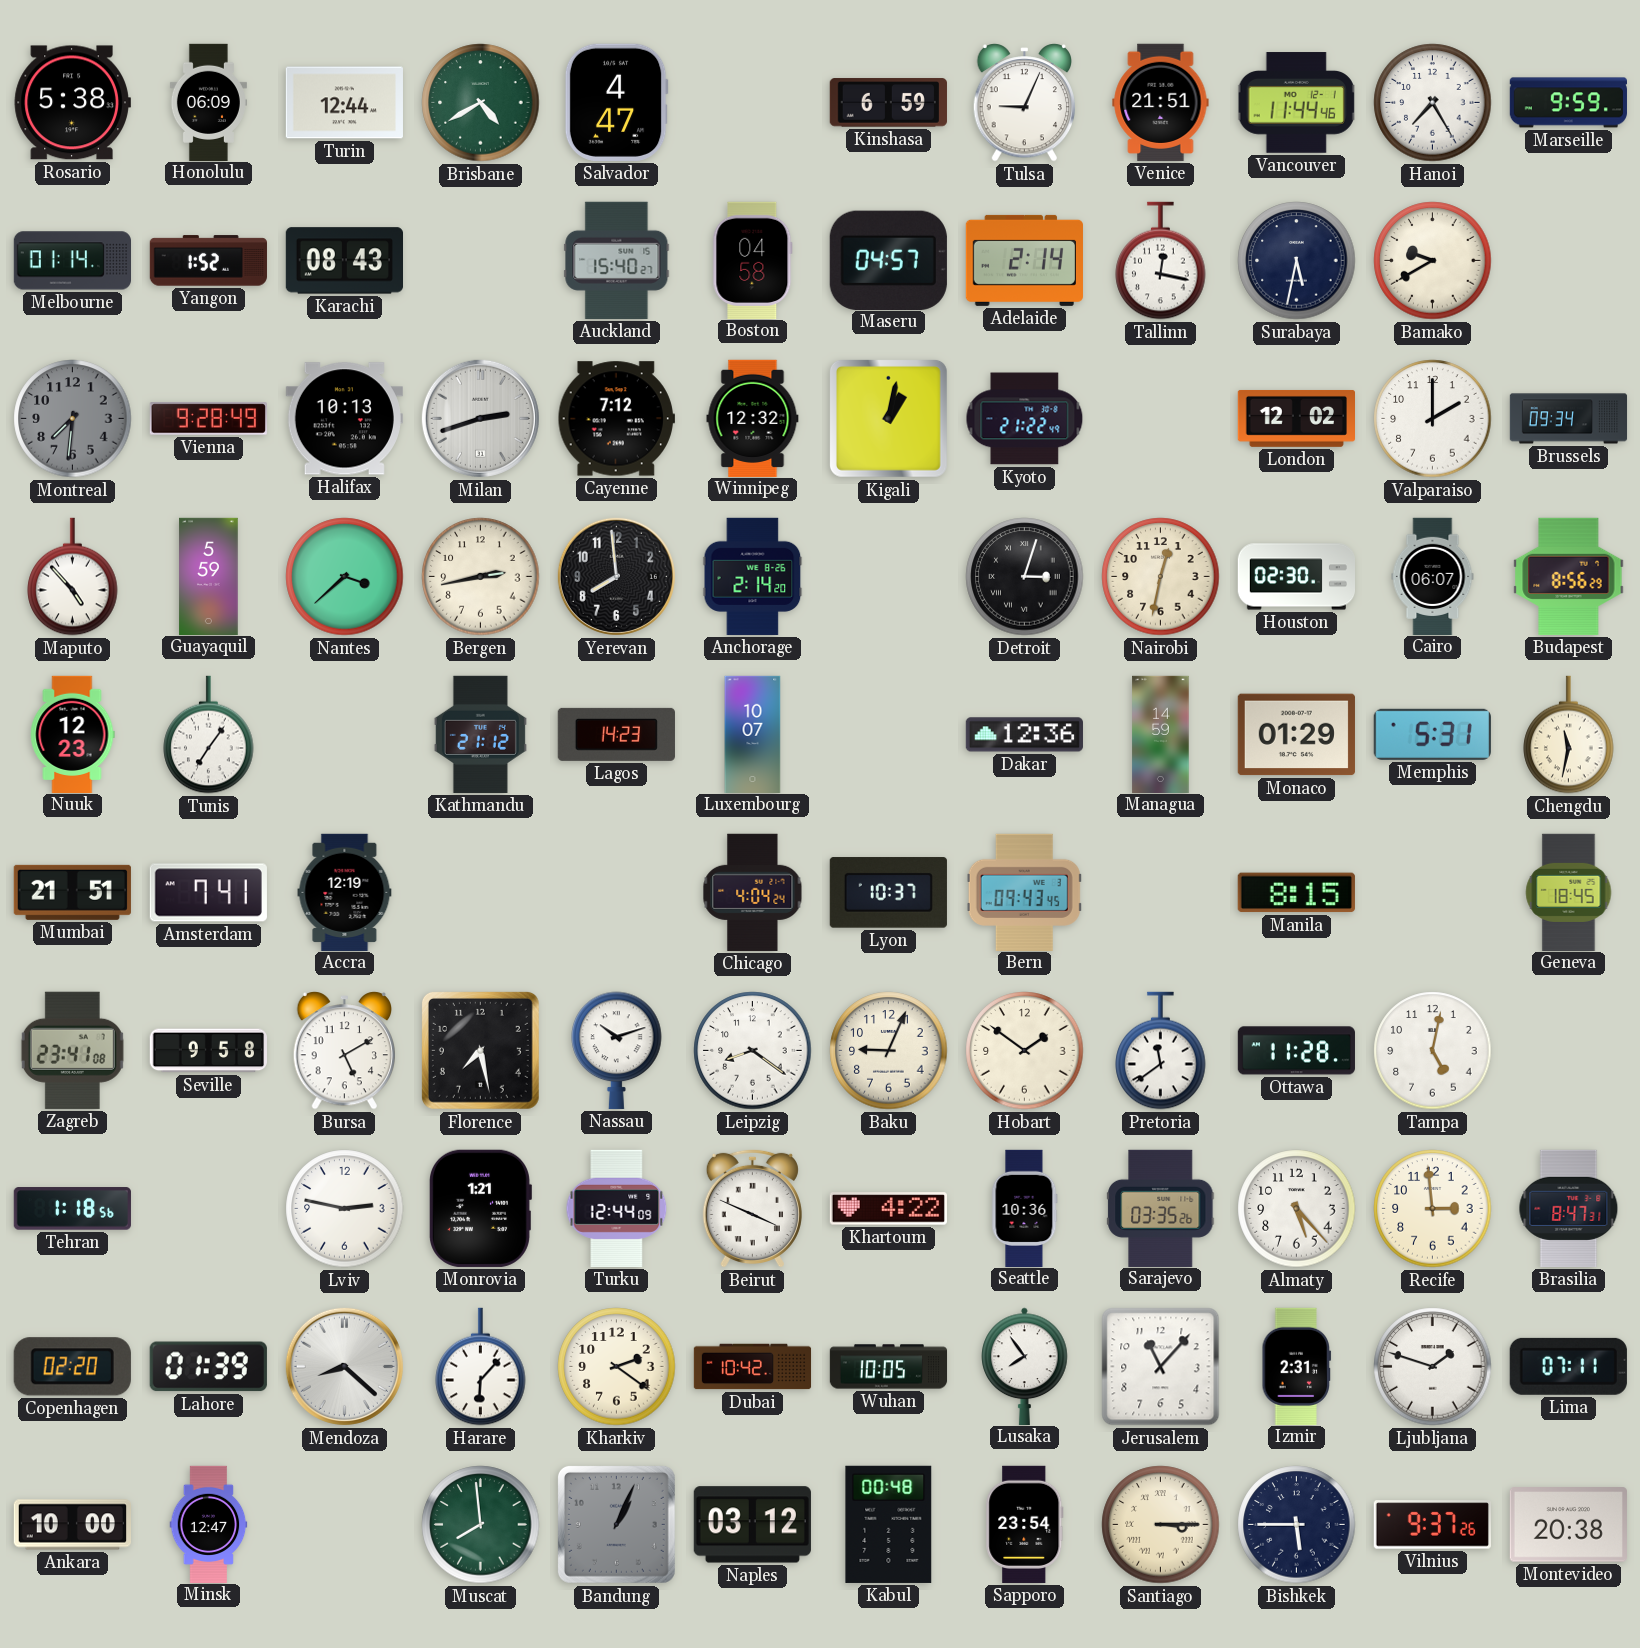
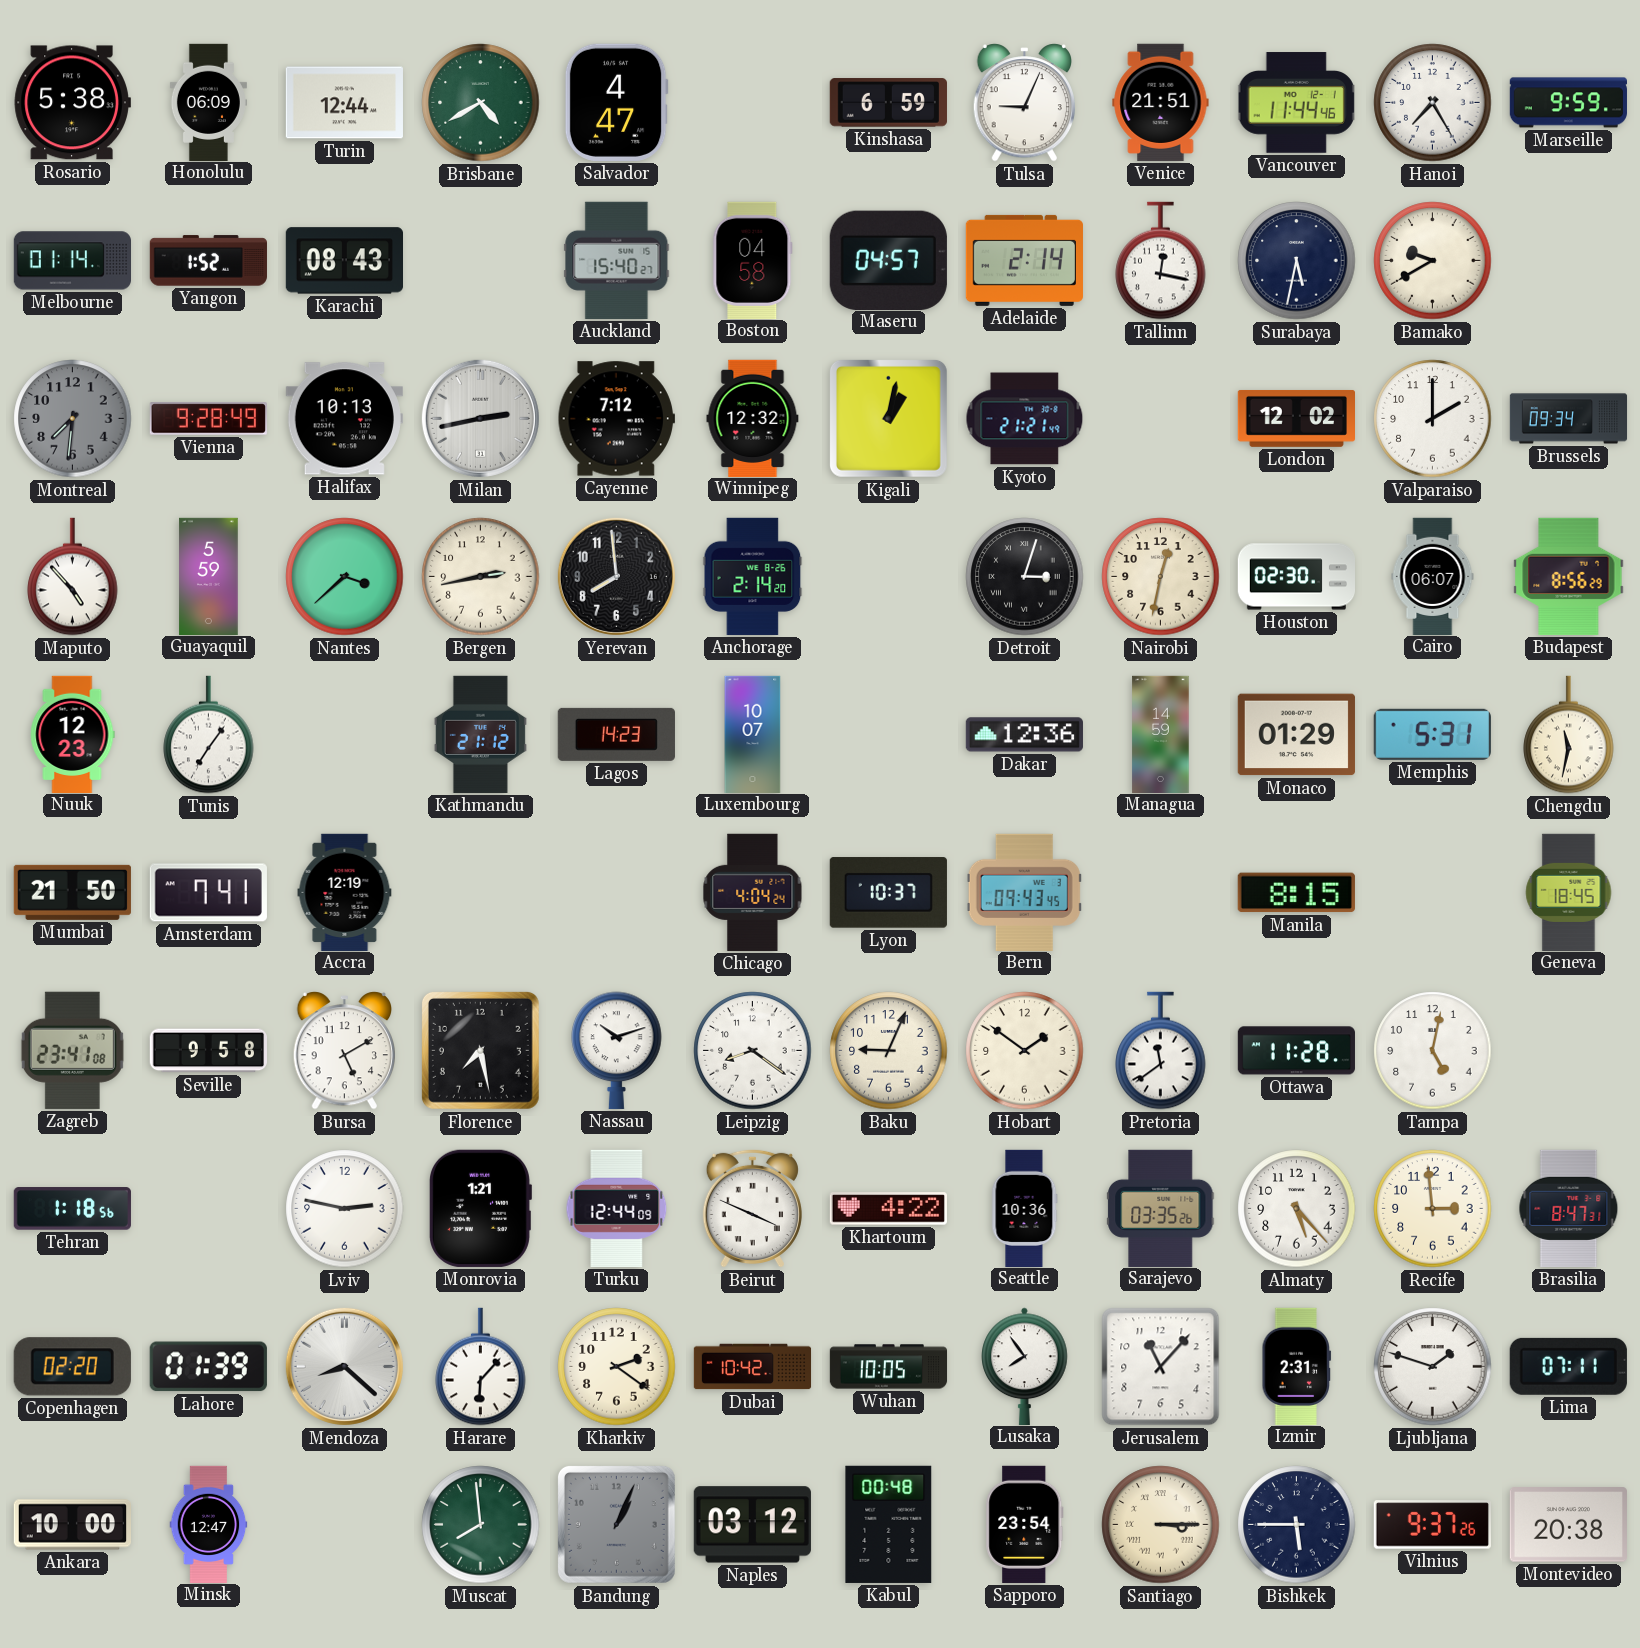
Milan: 2:42 -> 2:43 (480, 418)
Kyoto: 21:22 -> 21:21 (1025, 419)
Mumbai: 21:51 -> 21:50 (72, 892)
